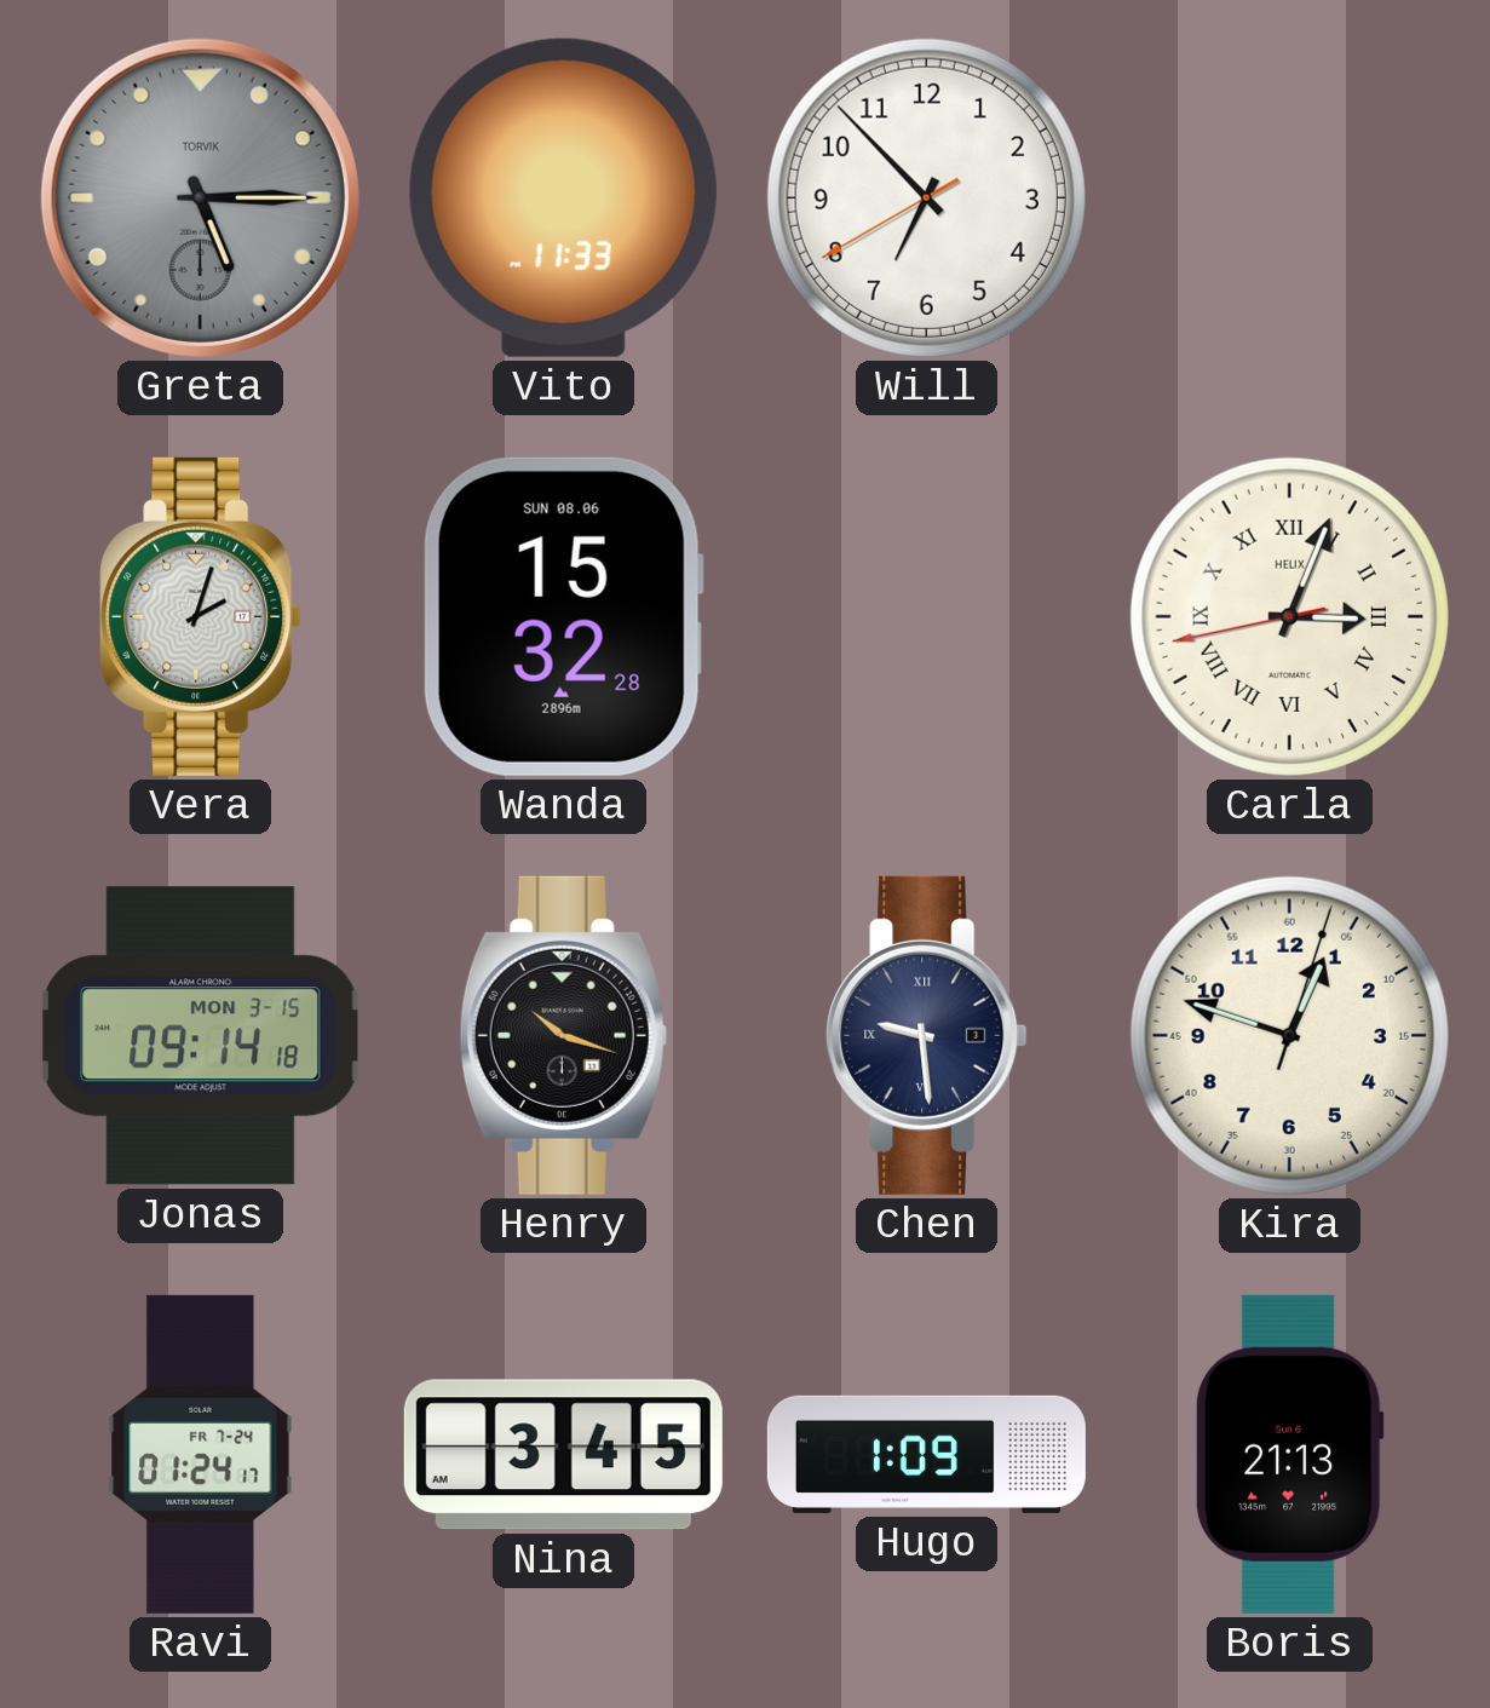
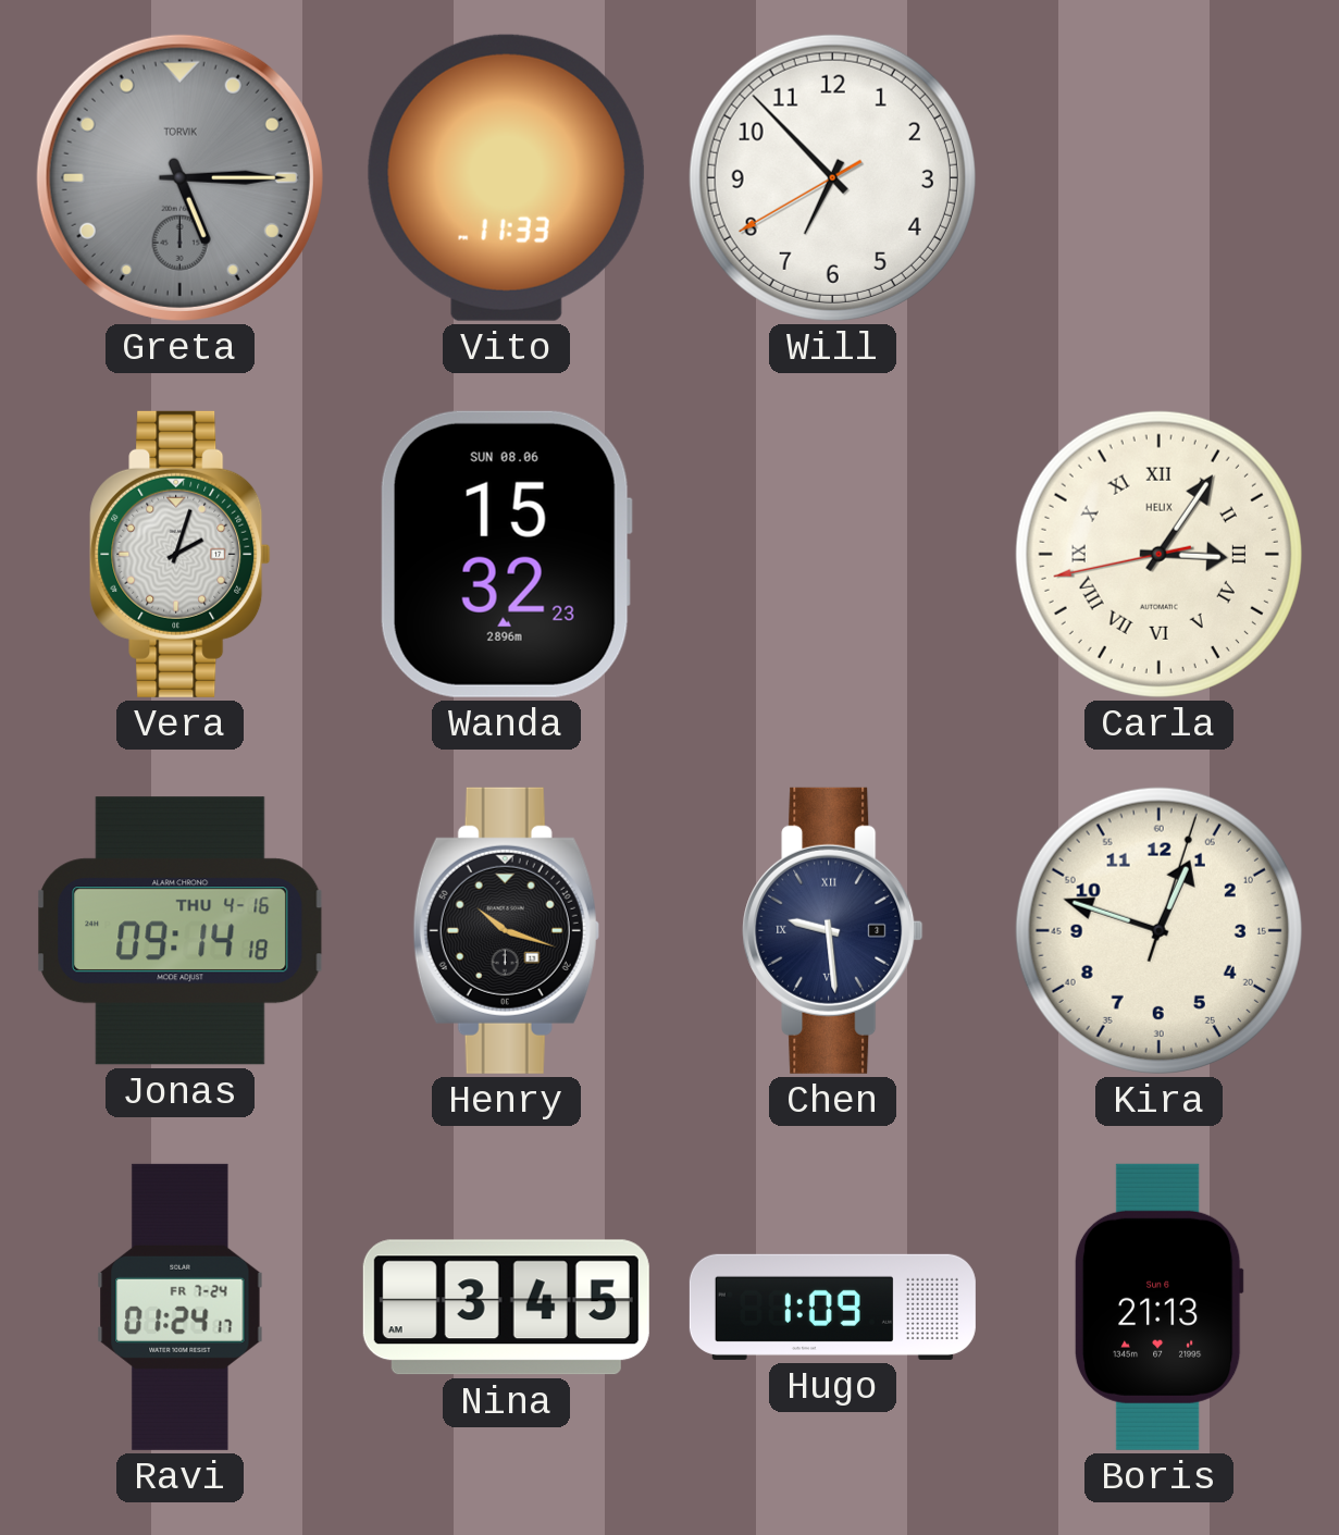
Wanda: 15:32:28 -> 15:32:23 (506, 554)
Carla: 3:03 -> 3:05 (1158, 554)
Jonas date: MON 3-15 -> THU 4-16 (181, 931)
